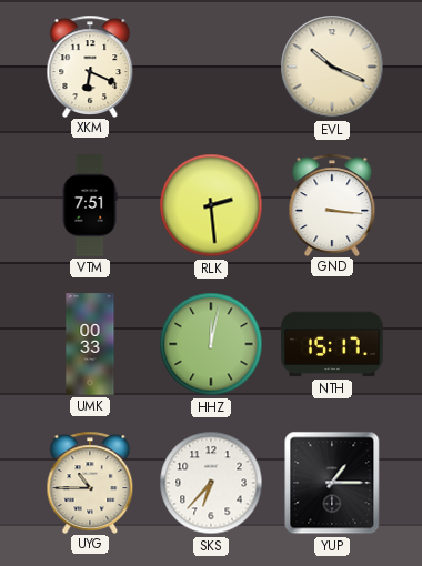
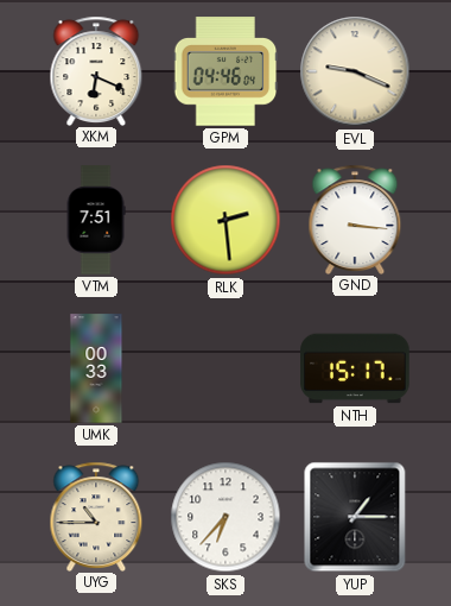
GPM: none -> 04:46 (225, 71)
EVL: 10:19 -> 9:19 (355, 71)
HHZ: 12:02 -> none (211, 344)
